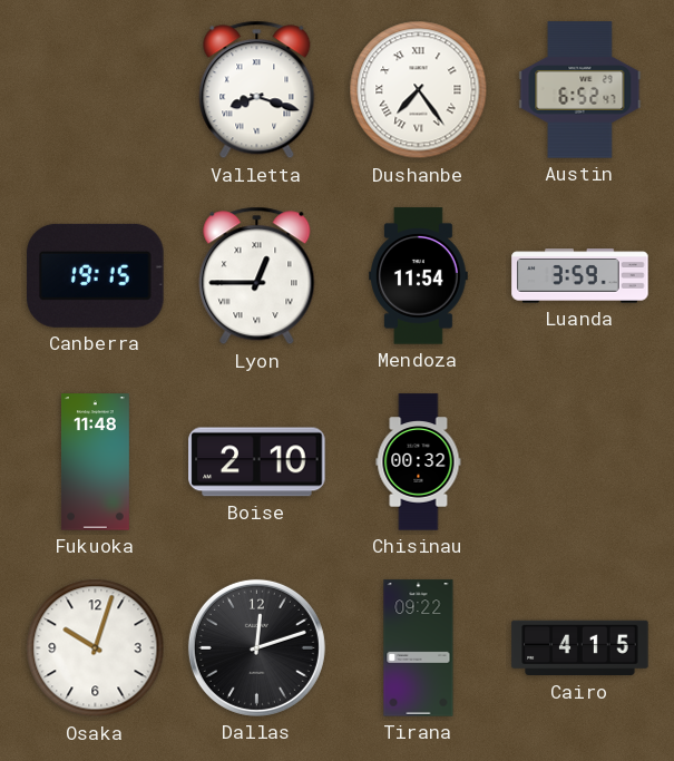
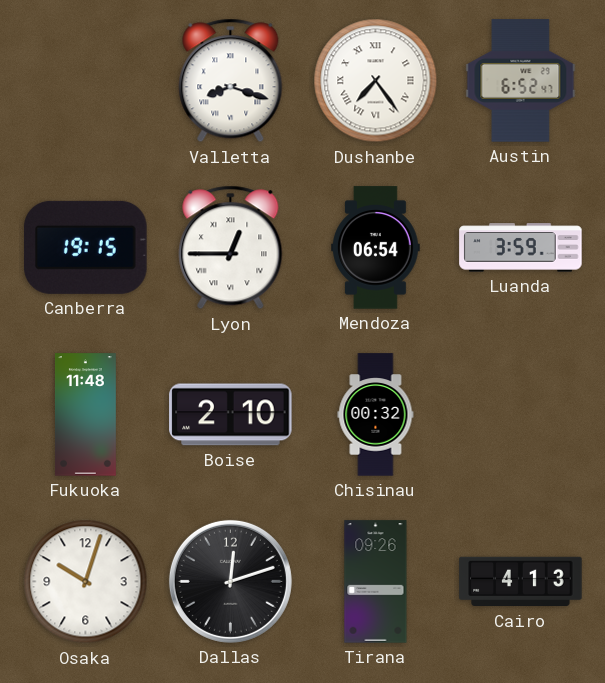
Mendoza: 11:54 -> 06:54 (376, 248)
Tirana: 09:22 -> 09:26 (376, 582)
Cairo: 4:15 -> 4:13 (521, 582)
